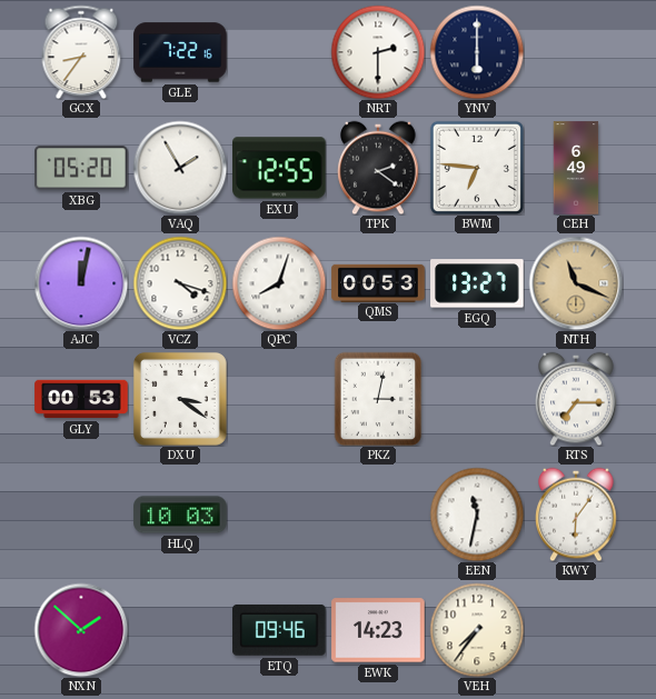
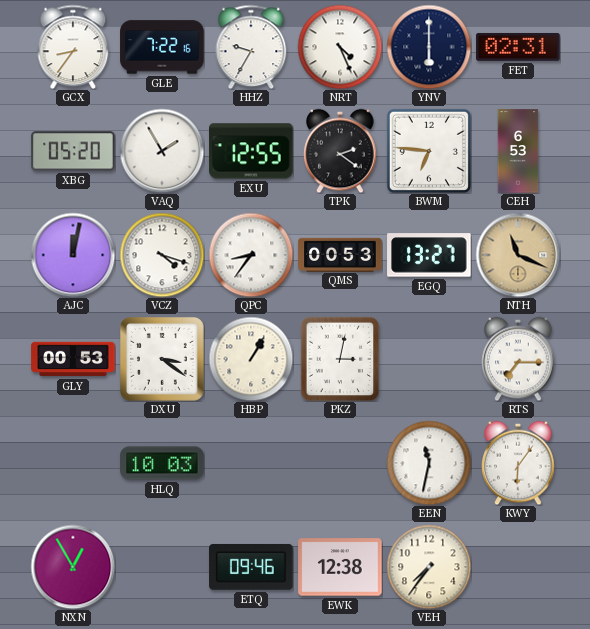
HHZ: none -> 9:35 (251, 47)
NRT: 2:30 -> 4:26 (340, 47)
FET: none -> 02:31 (518, 47)
CEH: 6:49 -> 6:53 (518, 151)
QPC: 8:03 -> 8:36 (251, 255)
HBP: none -> 1:05 (251, 359)
NXN: 1:52 -> 12:55 (73, 567)
EWK: 14:23 -> 12:38 (340, 567)
